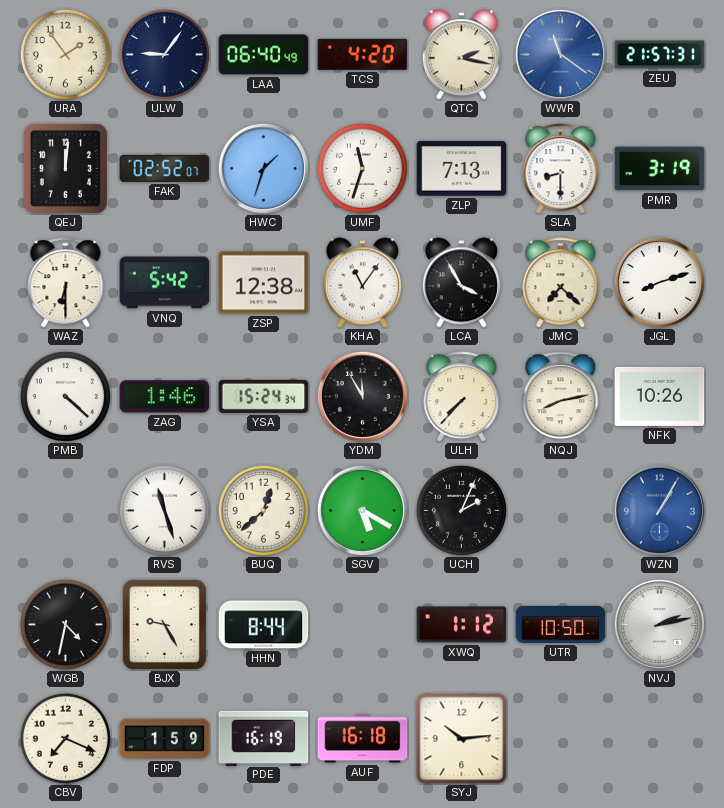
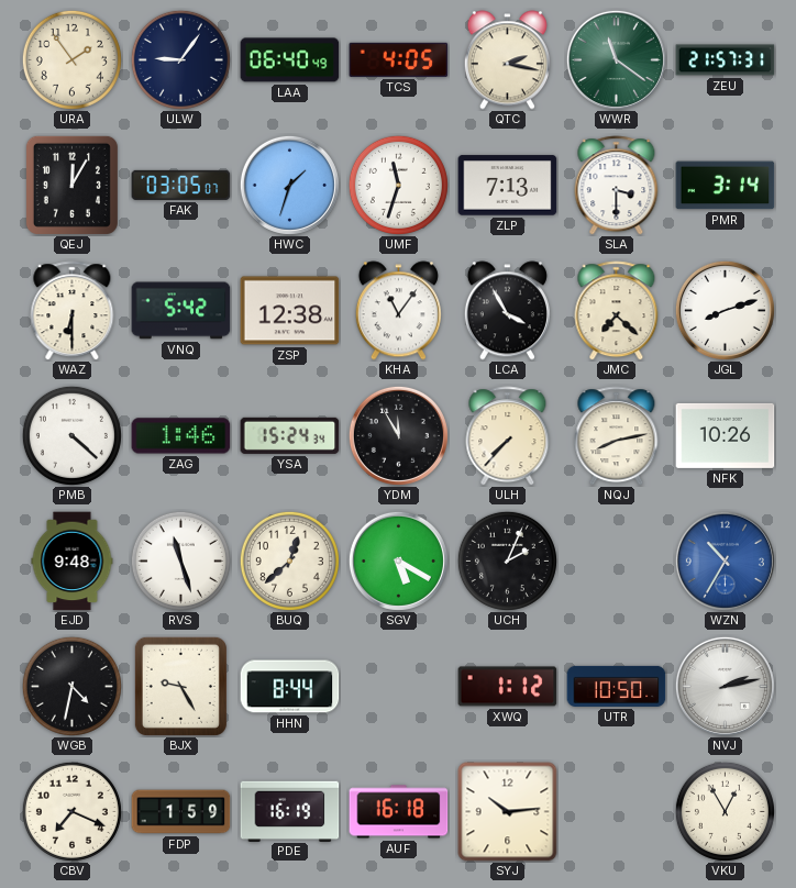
TCS: 4:20 -> 4:05 (399, 59)
WWR dial: blue -> green (616, 59)
QEJ: 12:01 -> 12:05 (71, 185)
FAK: 02:52 -> 03:05 (181, 185)
SLA: 8:30 -> 3:30 (617, 186)
PMR: 3:19 -> 3:14 (726, 186)
EJD: none -> 9:48 (73, 562)
WZN: 1:05 -> 10:35 (725, 560)
VKU: none -> 12:55 (725, 811)
